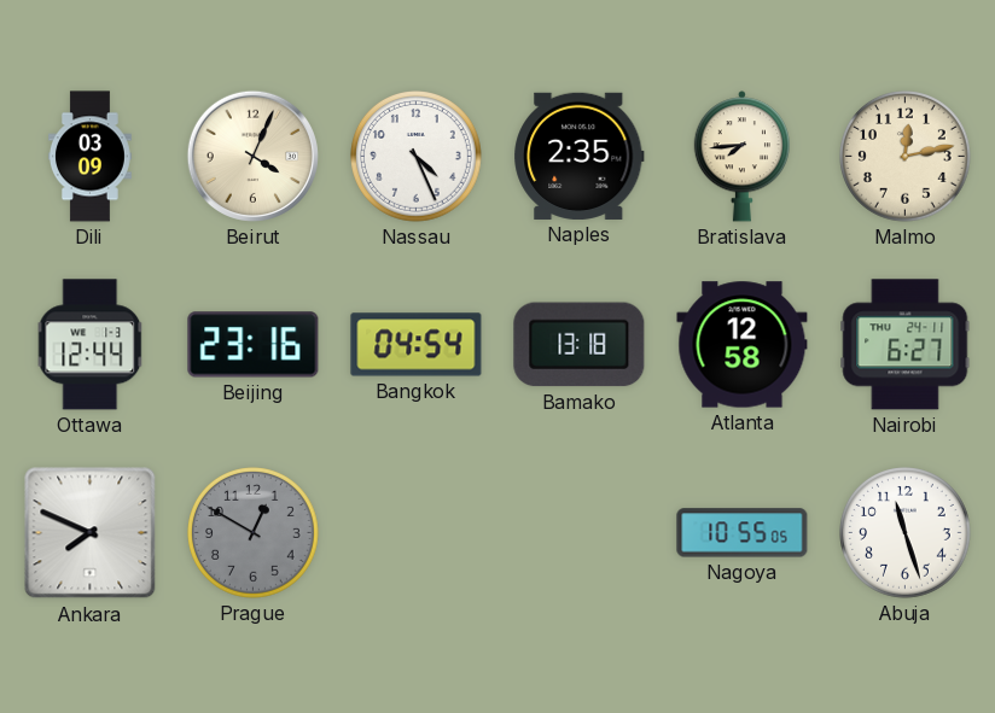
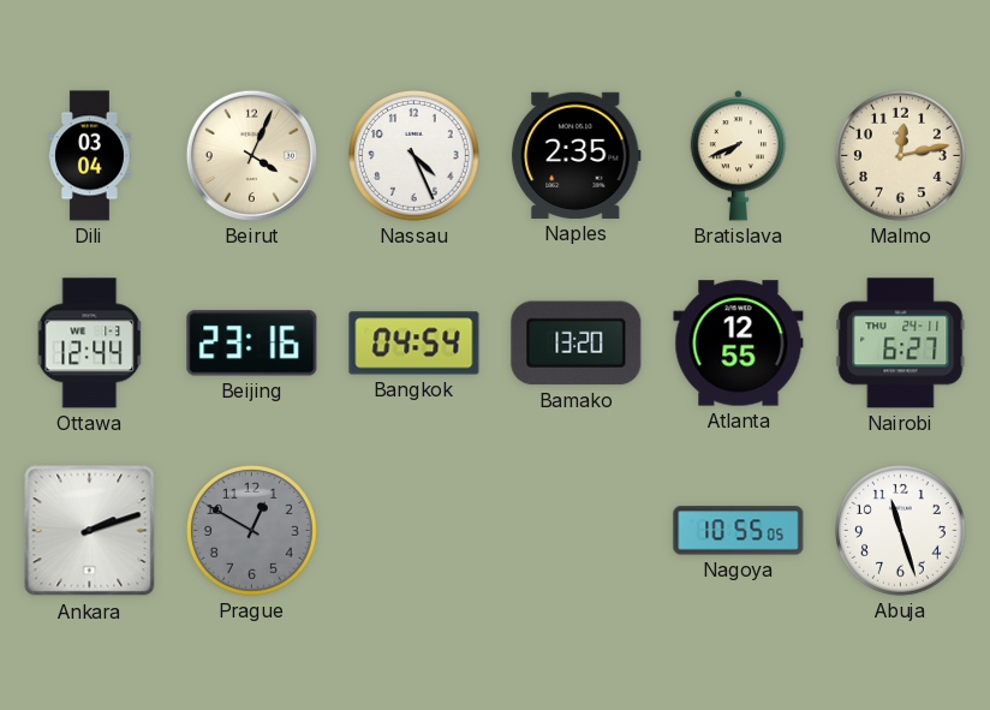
Dili: 03:09 -> 03:04 (90, 156)
Bratislava: 7:44 -> 7:41 (738, 156)
Bamako: 13:18 -> 13:20 (577, 344)
Atlanta: 12:58 -> 12:55 (739, 344)
Ankara: 7:49 -> 2:12 (90, 531)
